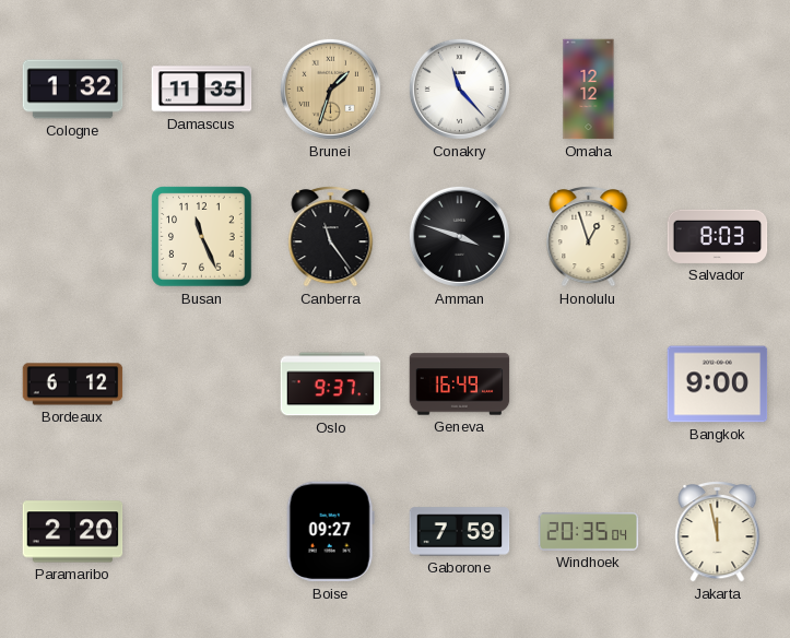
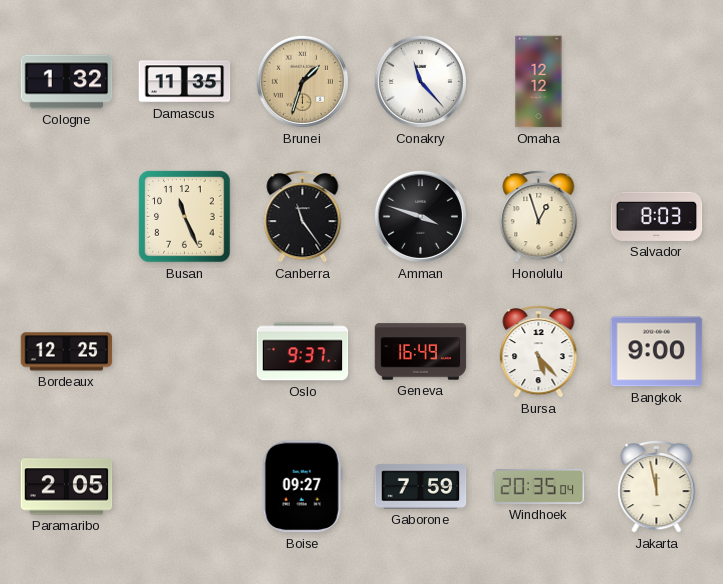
Bordeaux: 6:12 -> 12:25 (67, 352)
Bursa: none -> 5:23 (539, 352)
Paramaribo: 2:20 -> 2:05 (67, 487)
